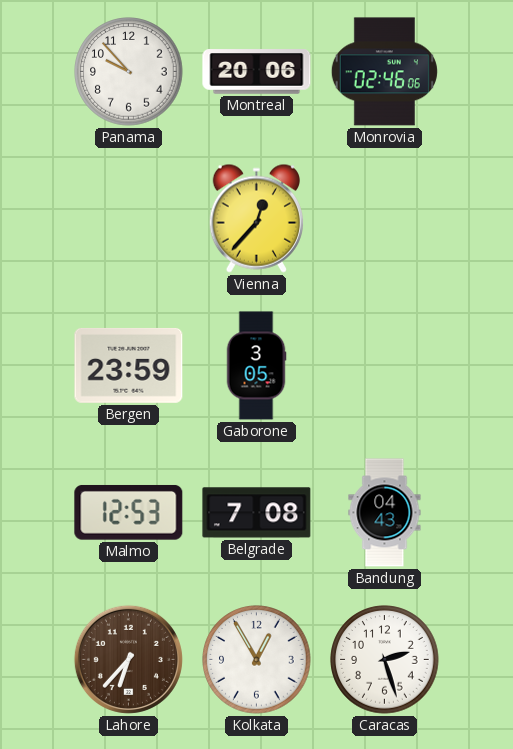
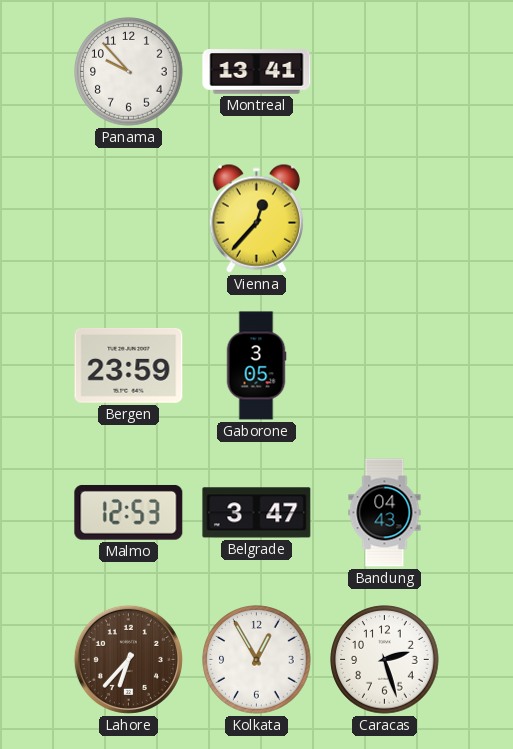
Montreal: 20:06 -> 13:41 (257, 72)
Monrovia: 02:46 -> none (384, 72)
Belgrade: 7:08 -> 3:47 (257, 513)
